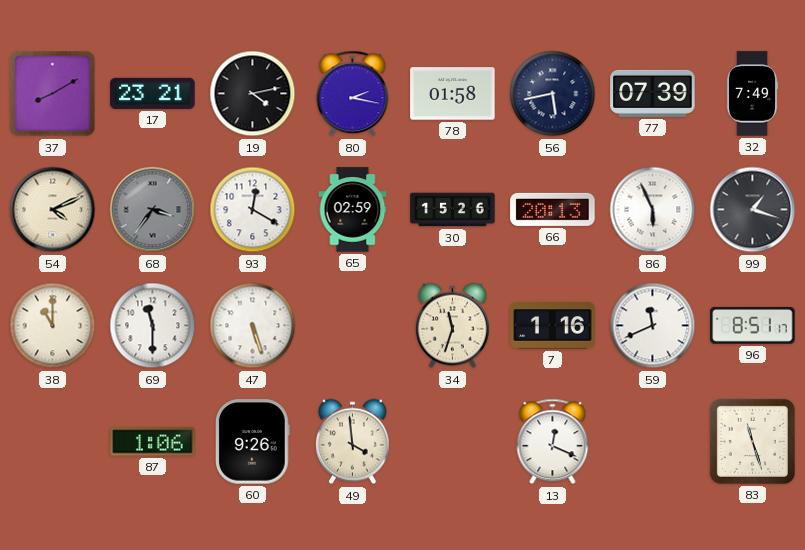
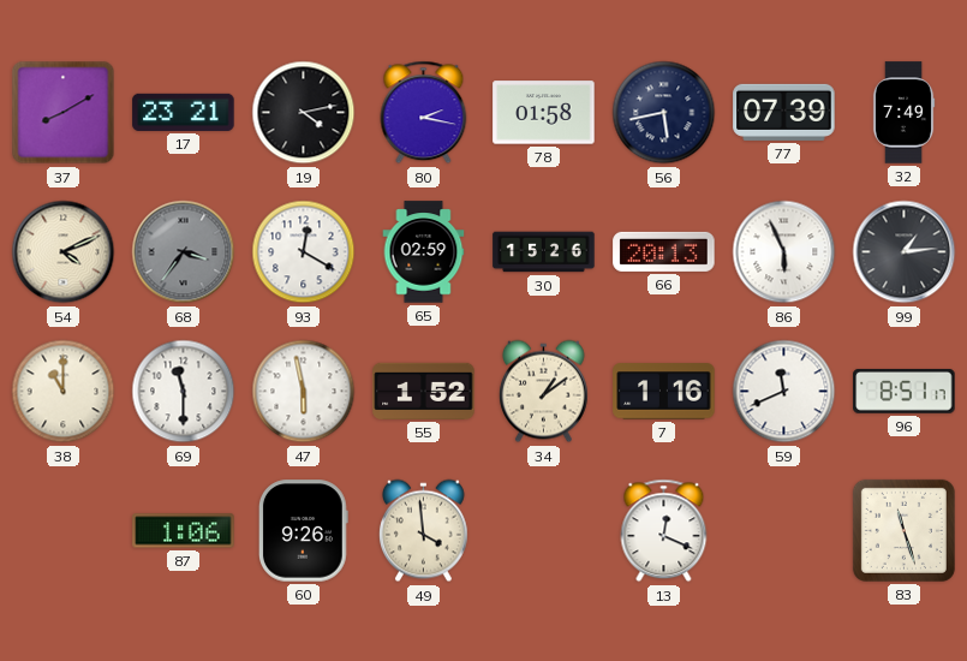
99: 1:18 -> 1:14 (905, 252)
47: 5:27 -> 5:58 (304, 392)
55: none -> 1:52 (424, 391)
34: 11:33 -> 1:09 (543, 392)
